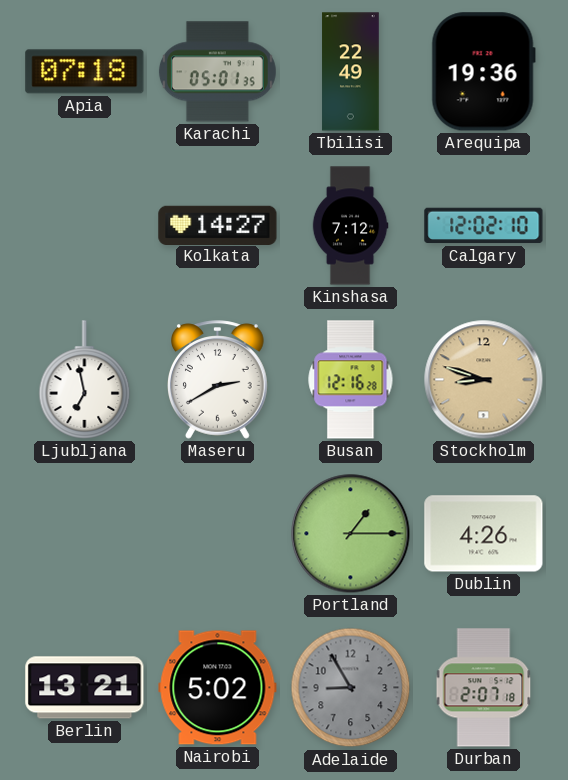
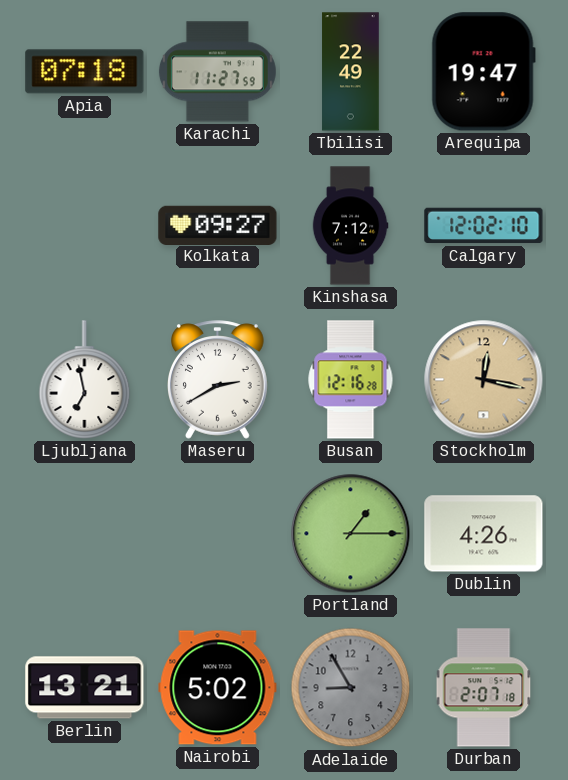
Karachi: 05:01 -> 11:27 (217, 72)
Arequipa: 19:36 -> 19:47 (483, 72)
Kolkata: 14:27 -> 09:27 (218, 225)
Stockholm: 8:48 -> 12:17 (484, 380)
